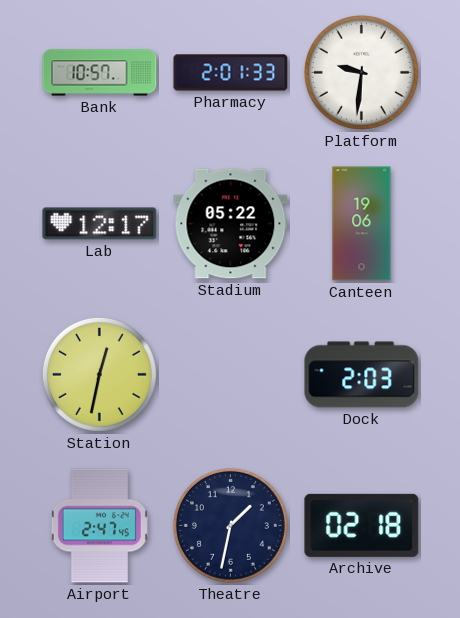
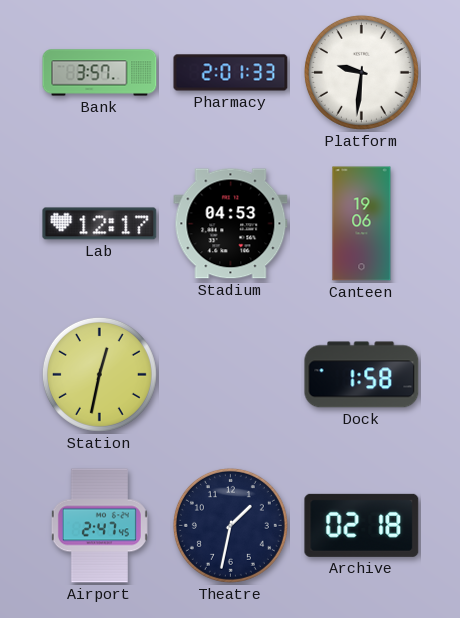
Bank: 10:57 -> 3:57 (100, 73)
Stadium: 05:22 -> 04:53 (231, 224)
Dock: 2:03 -> 1:58 (362, 375)
